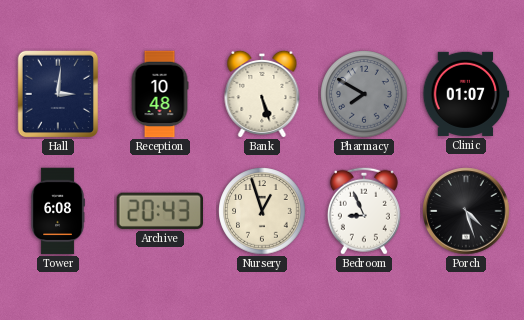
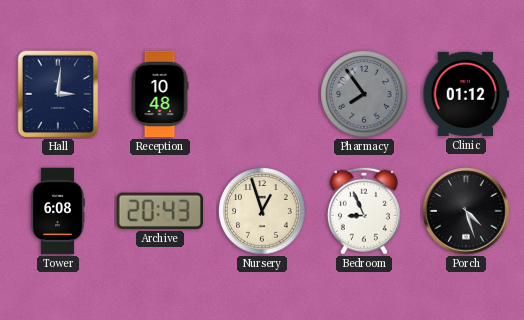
Bank: 5:27 -> none (262, 93)
Pharmacy: 7:50 -> 7:54 (364, 94)
Clinic: 01:07 -> 01:12 (466, 94)
